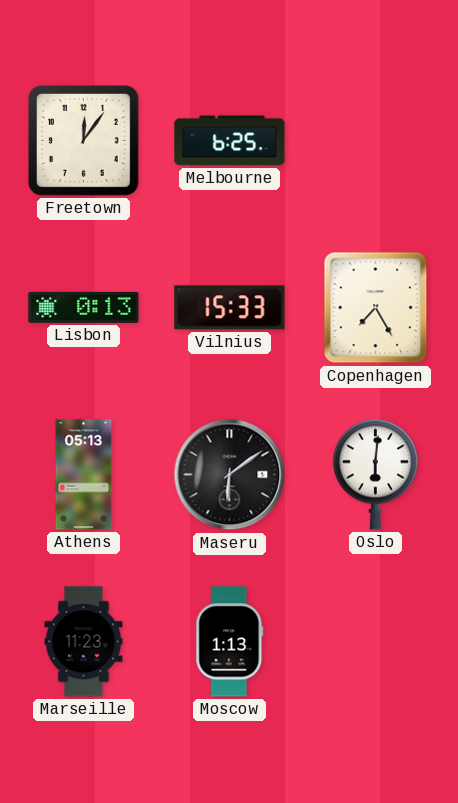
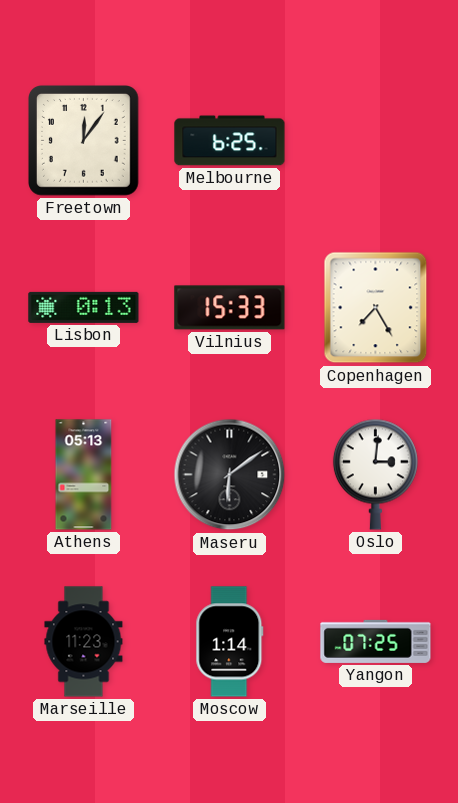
Oslo: 6:01 -> 3:01 (375, 474)
Moscow: 1:13 -> 1:14 (230, 642)
Yangon: none -> 07:25 (376, 641)
